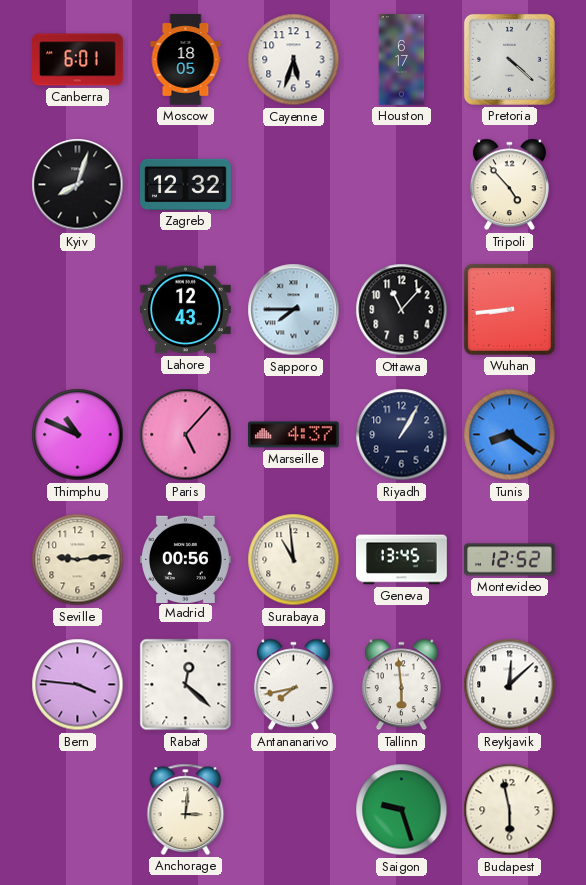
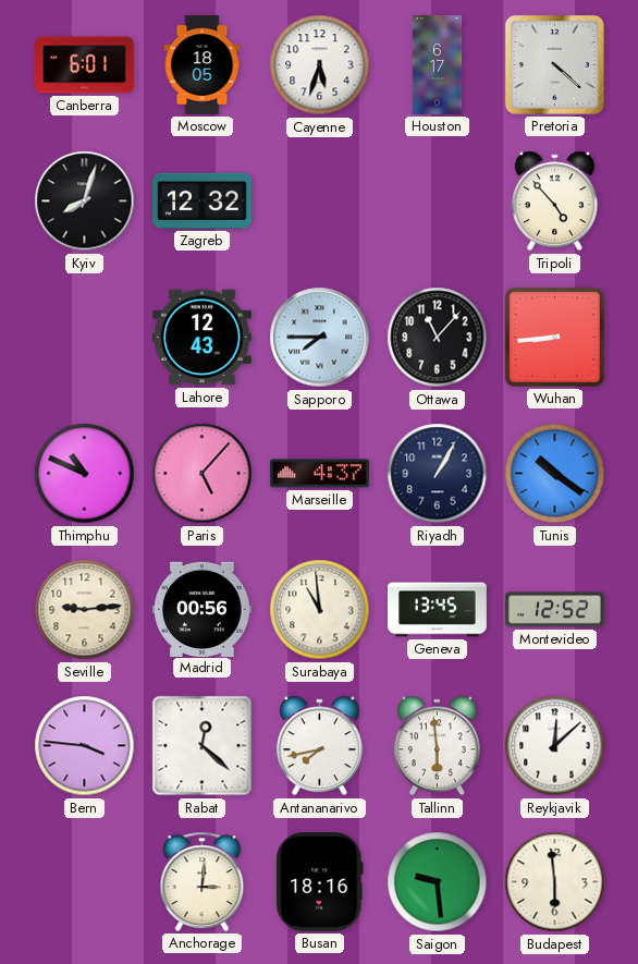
Tunis: 8:21 -> 10:21 (555, 474)
Busan: none -> 18:16 (320, 882)
Saigon: 9:27 -> 9:29 (438, 882)
Budapest: 5:58 -> 5:59 (555, 882)
